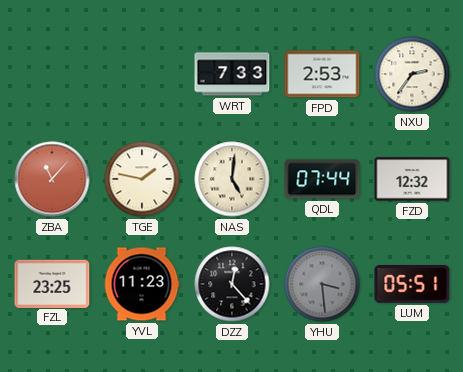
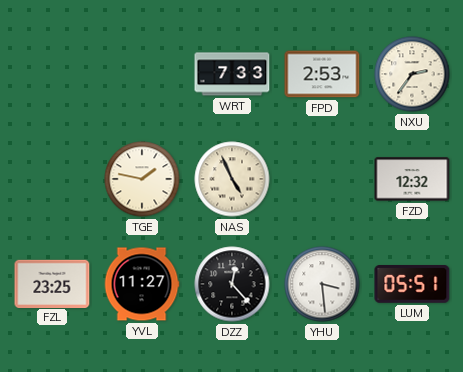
ZBA: 11:07 -> none (52, 179)
NAS: 5:01 -> 4:56 (232, 179)
QDL: 07:44 -> none (322, 179)
YVL: 11:23 -> 11:27 (142, 284)
YHU dial: grey -> white (322, 284)
